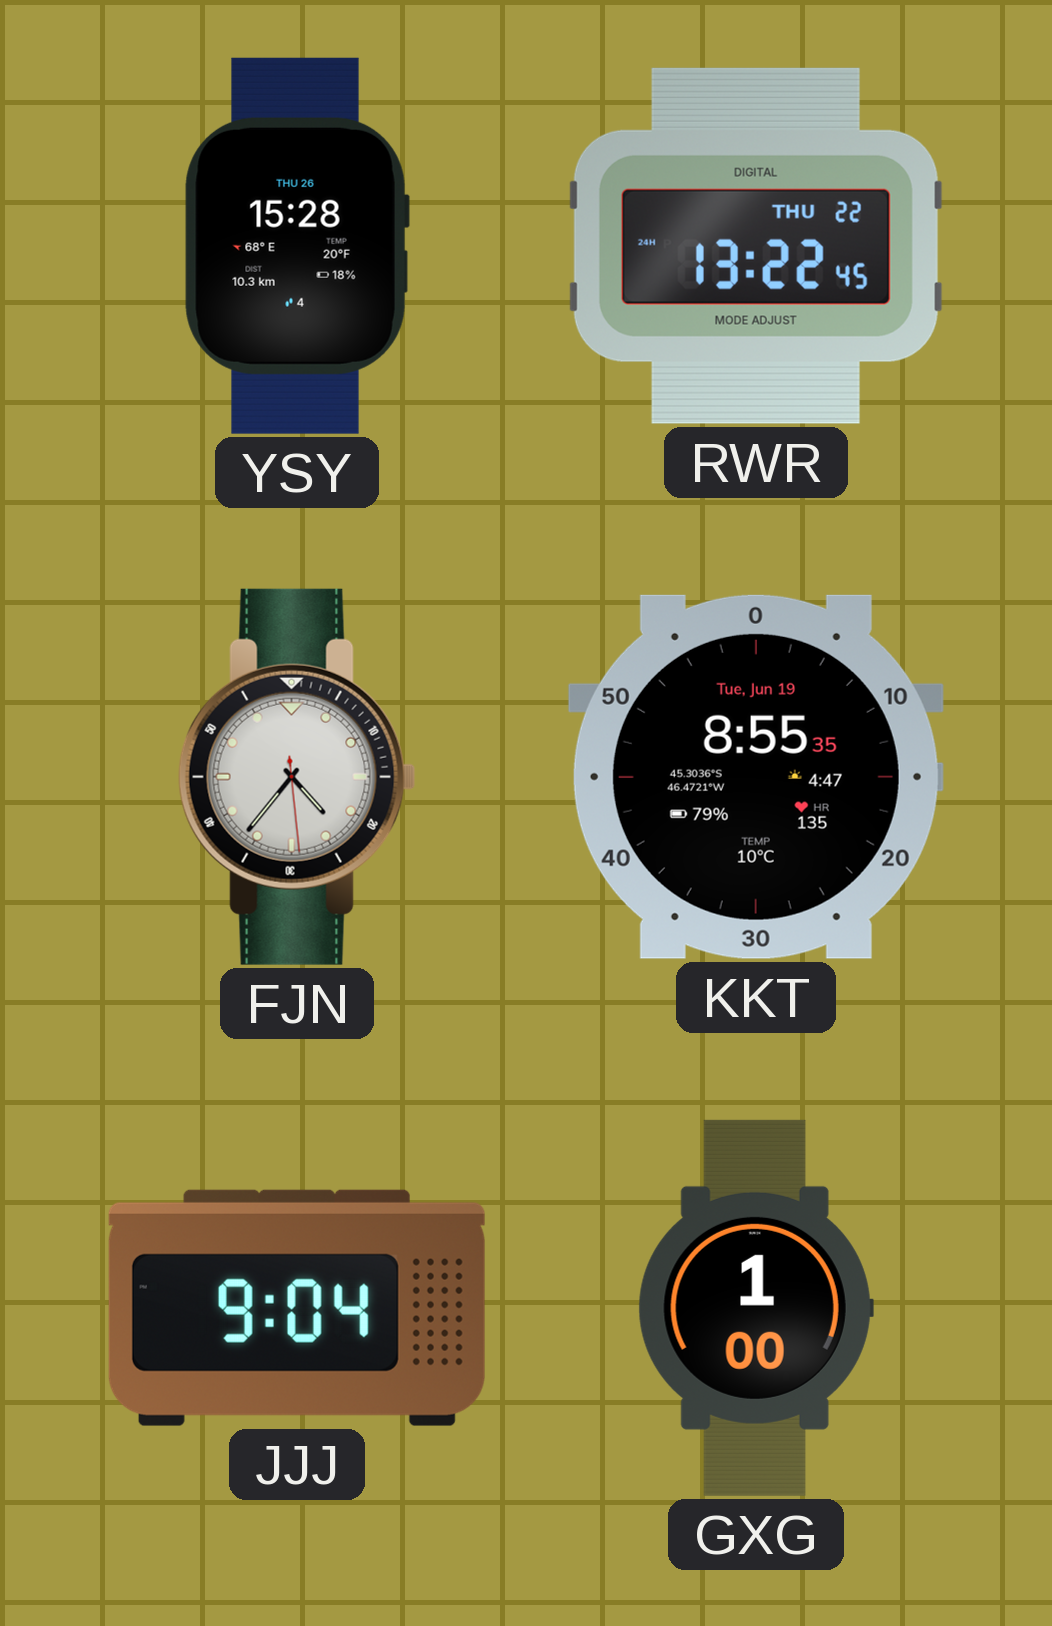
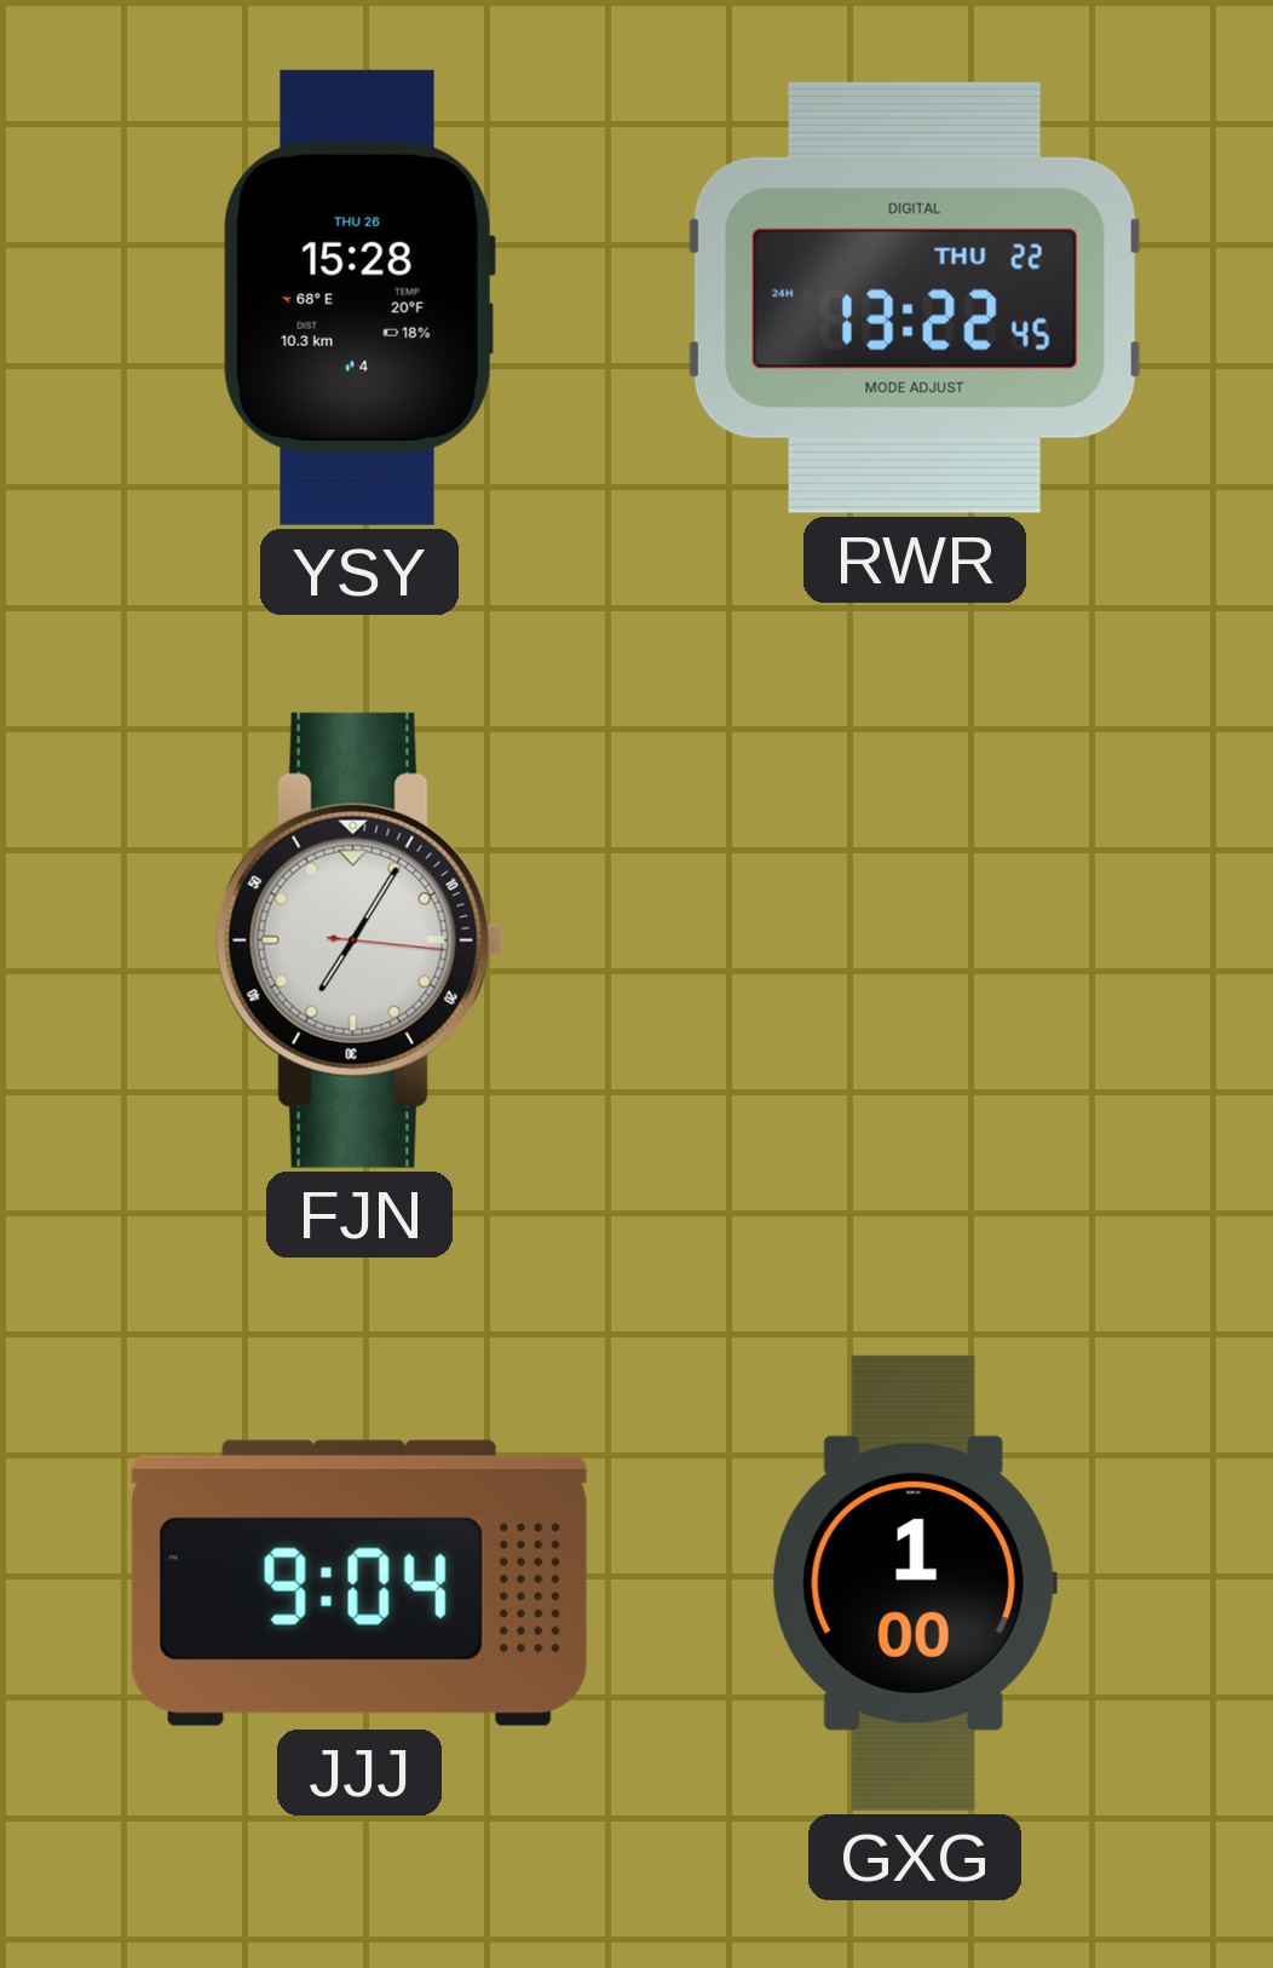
FJN: 4:36 -> 7:05 (359, 940)
KKT: 8:55 -> none (756, 777)
